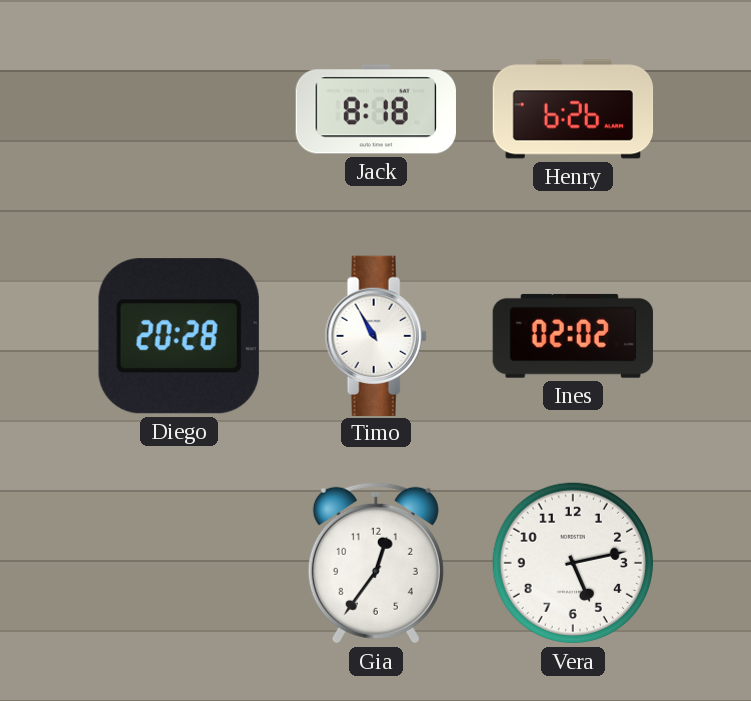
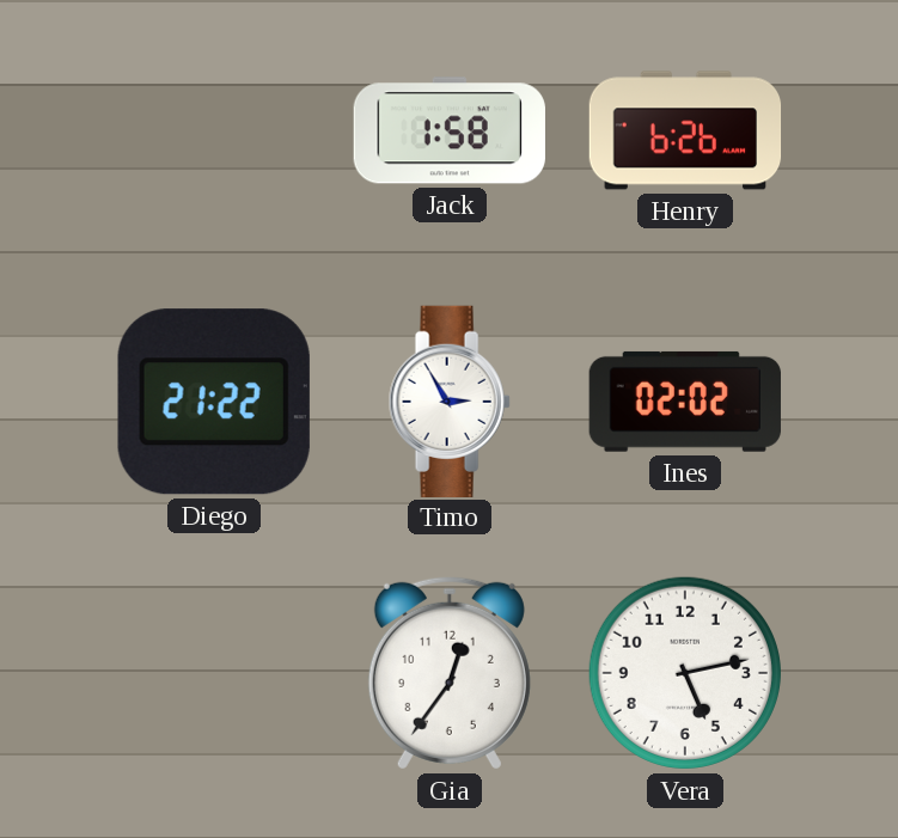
Jack: 8:18 -> 1:58 (450, 130)
Diego: 20:28 -> 21:22 (214, 402)
Timo: 10:55 -> 2:55 (450, 400)
